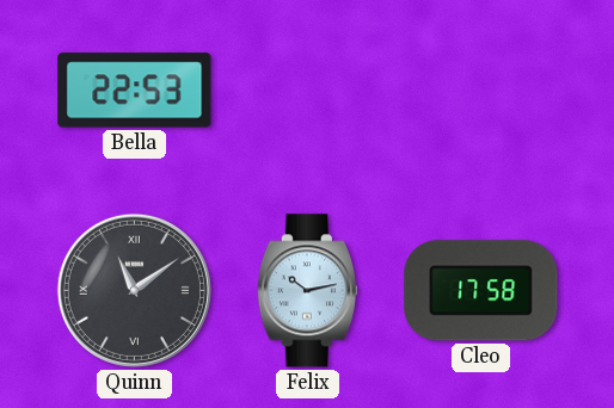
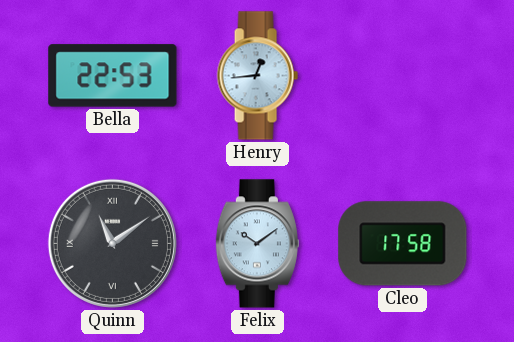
Henry: none -> 12:44 (257, 76)
Felix: 10:13 -> 10:09 (257, 244)
